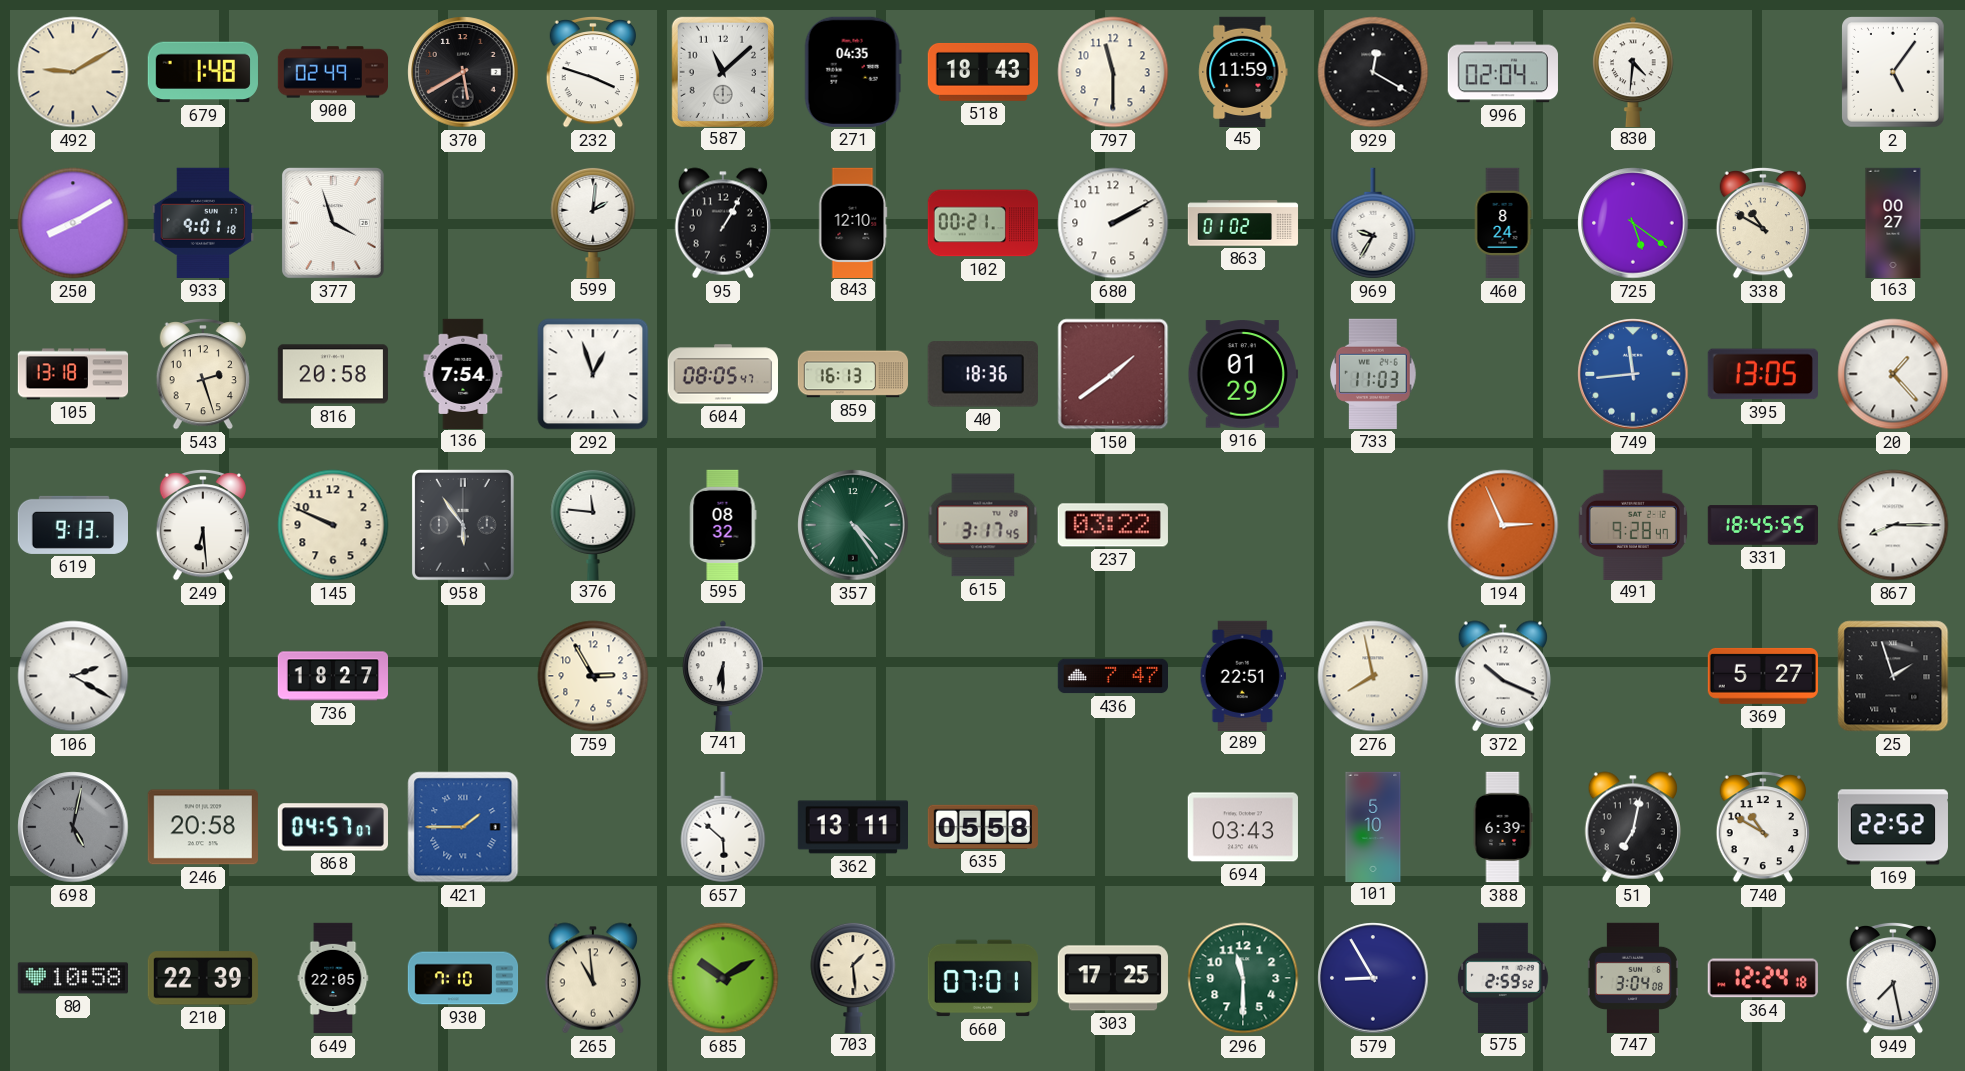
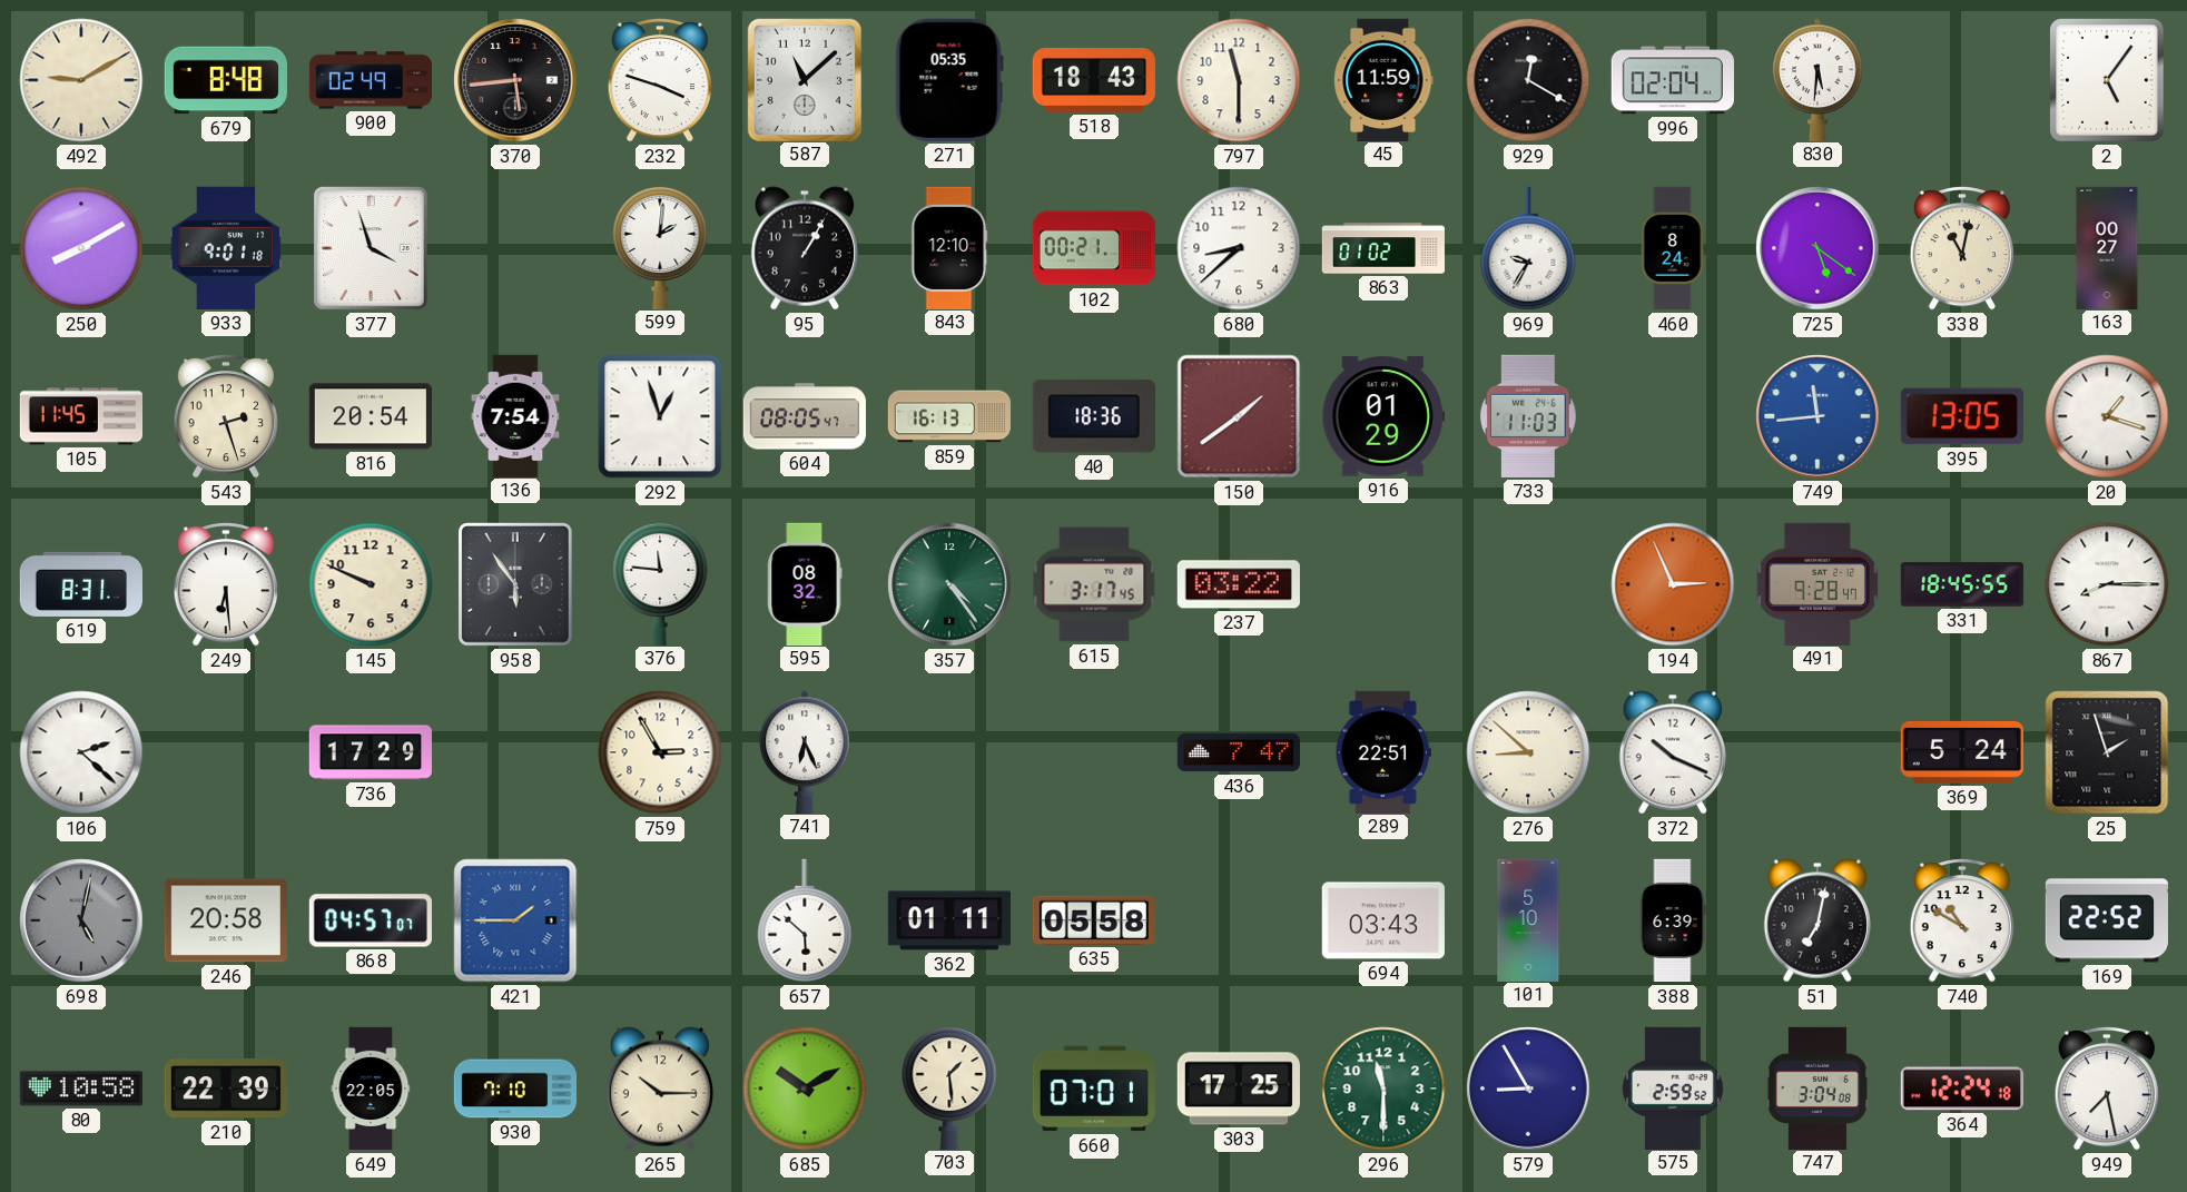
679: 1:48 -> 8:48 (226, 80)
370: 5:40 -> 5:44 (515, 80)
271: 04:35 -> 05:35 (949, 80)
830: 4:31 -> 5:31 (1817, 79)
680: 2:10 -> 8:38 (1239, 248)
338: 10:50 -> 11:02 (1961, 248)
105: 13:18 -> 11:45 (81, 416)
816: 20:58 -> 20:54 (371, 416)
20: 1:23 -> 1:18 (2107, 416)
619: 9:13 -> 8:31 (80, 584)
106: 2:20 -> 2:22 (81, 752)
736: 18:27 -> 17:29 (370, 752)
741: 6:30 -> 6:26 (805, 751)
276: 7:58 -> 8:52 (1528, 752)
369: 5:27 -> 5:24 (1962, 752)
362: 13:11 -> 01:11 (948, 920)
265: 10:59 -> 10:15 (660, 1088)
